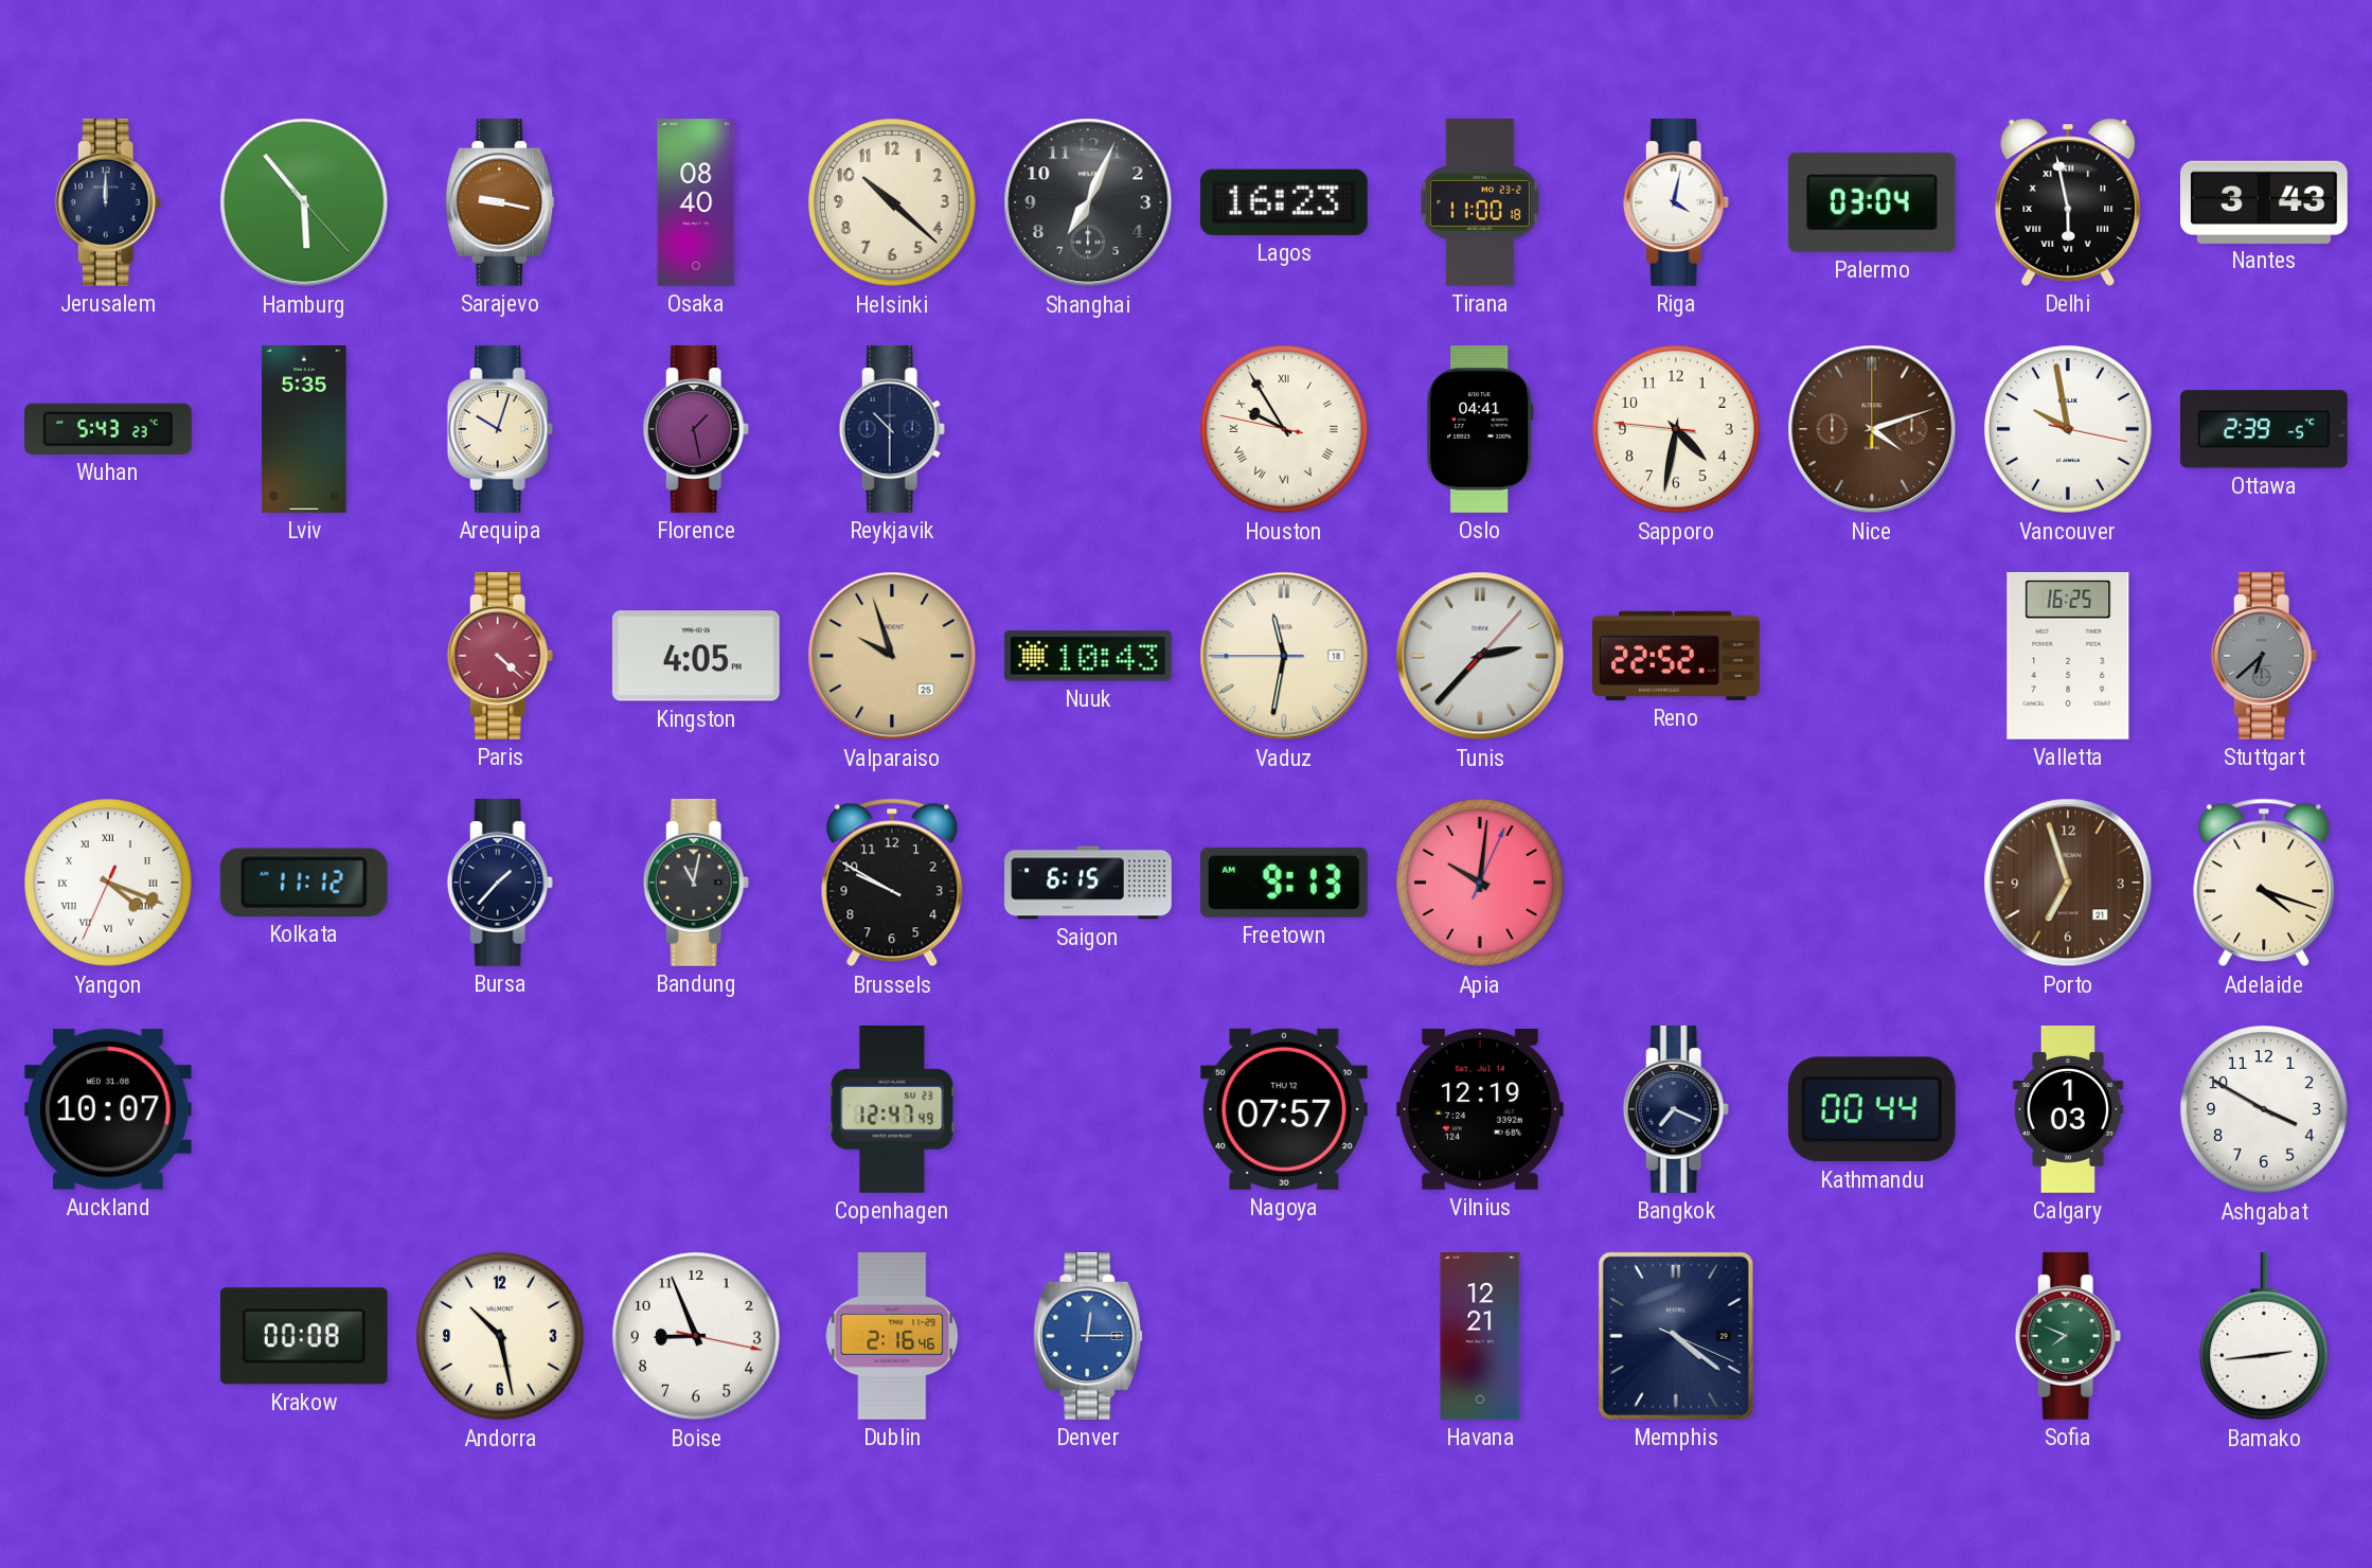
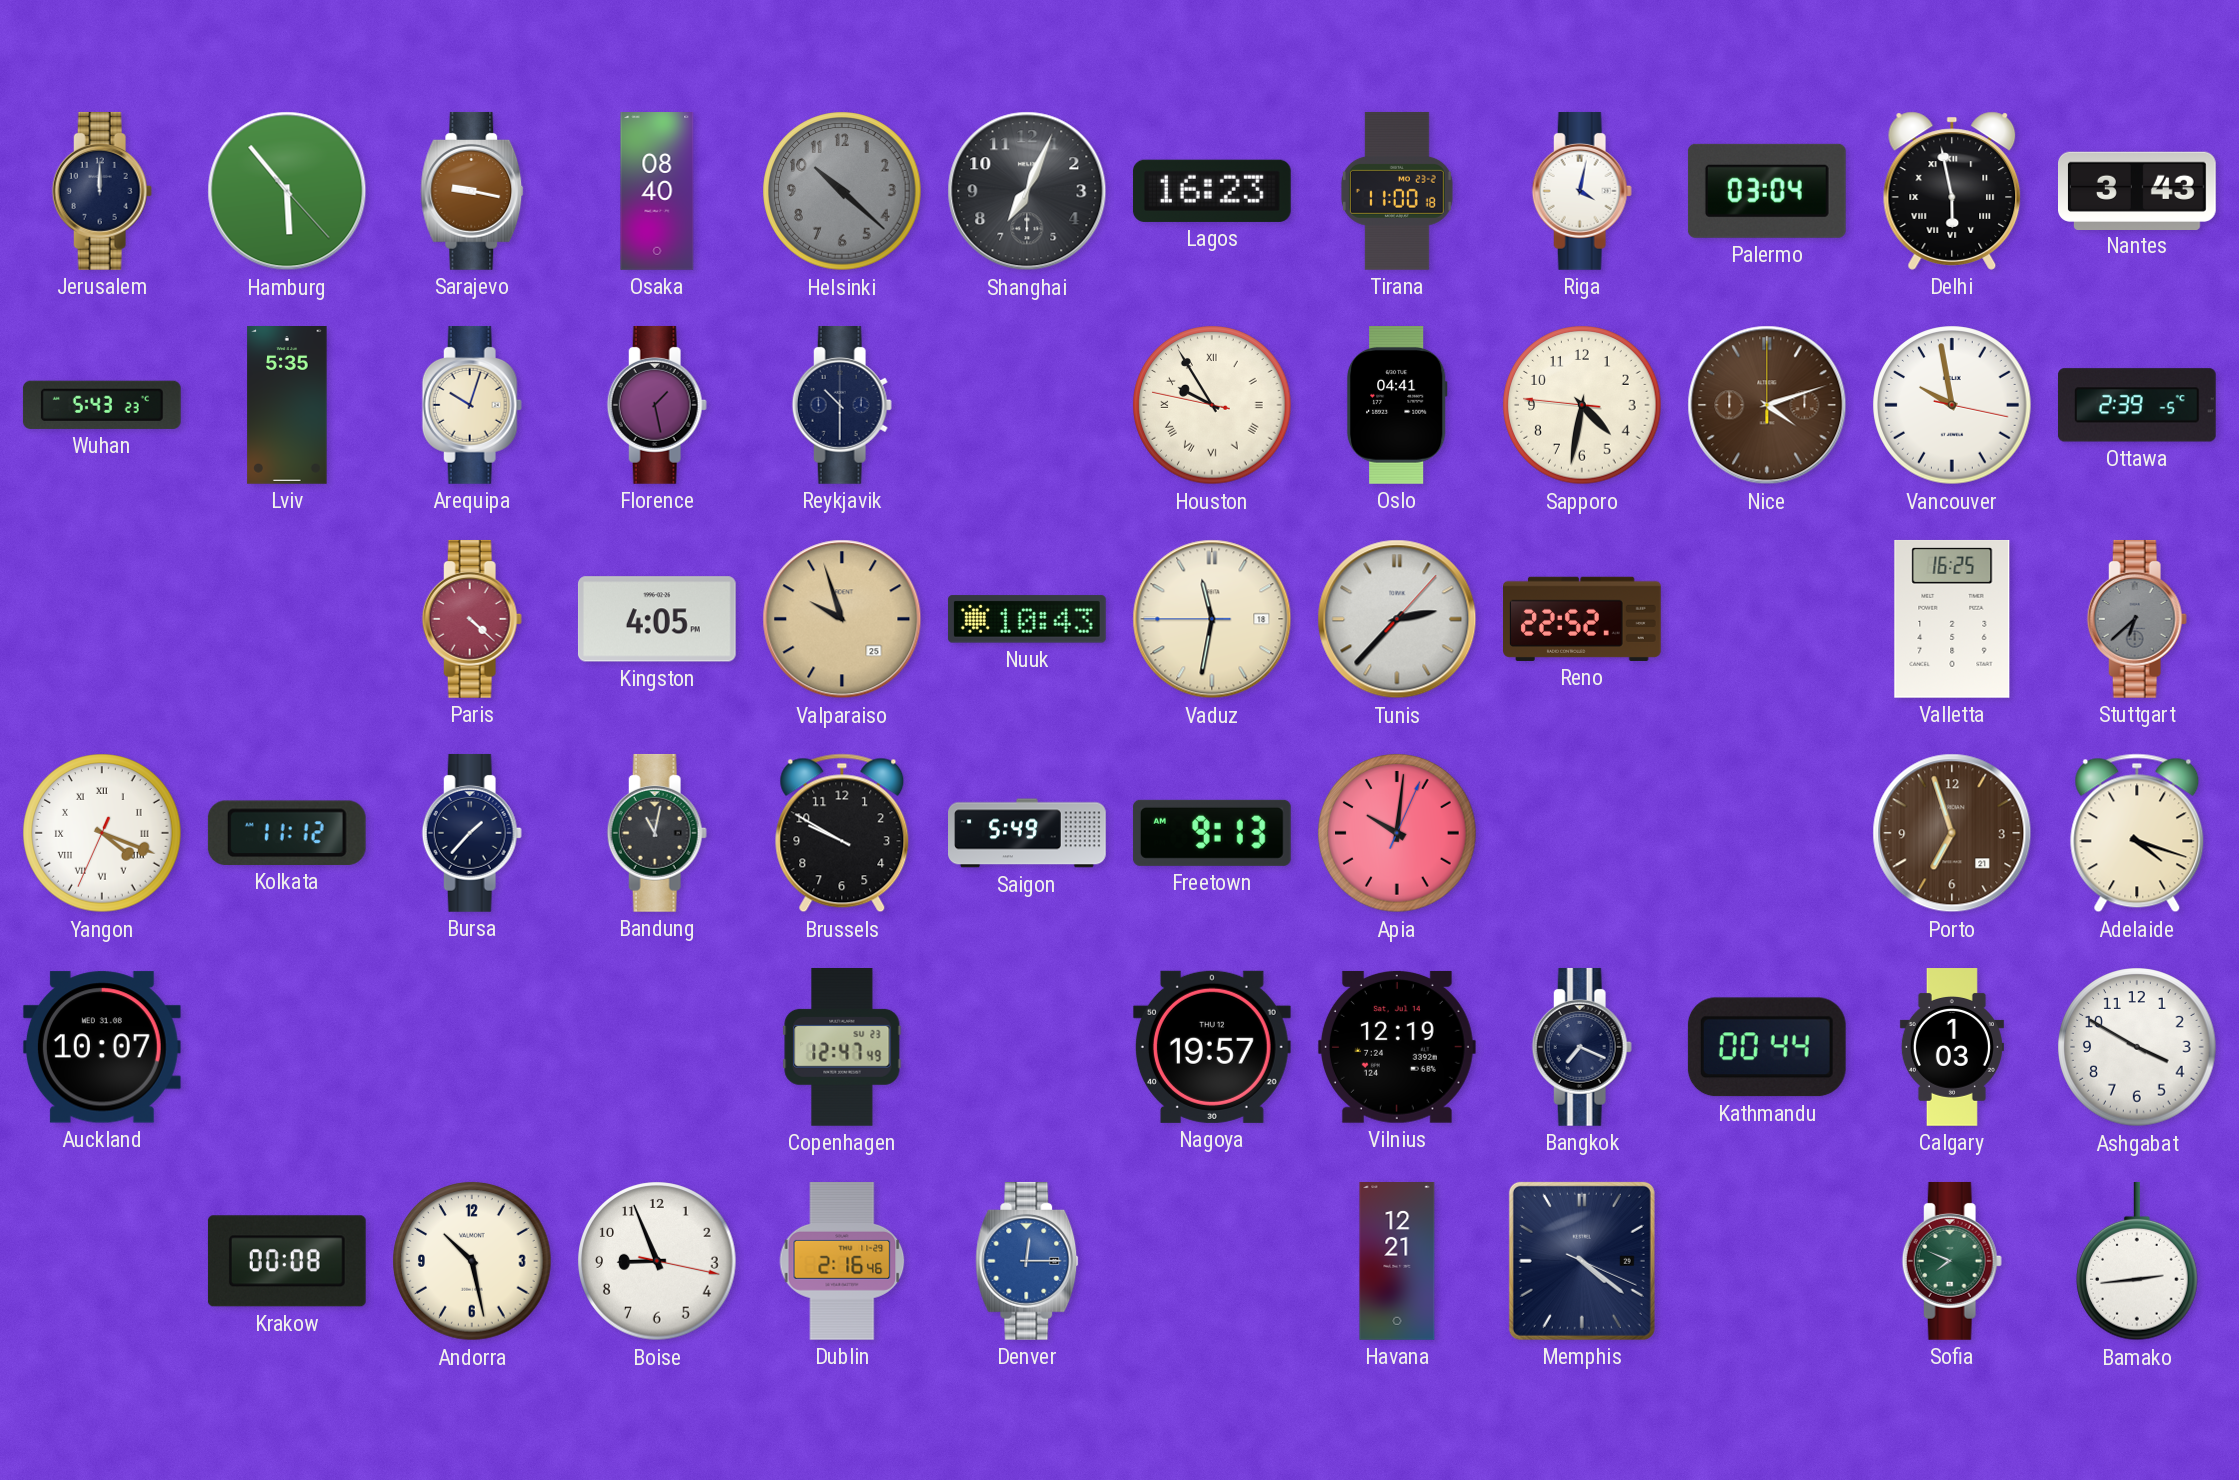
Helsinki dial: cream -> grey (842, 191)
Saigon: 6:15 -> 5:49 (1027, 833)
Nagoya: 07:57 -> 19:57 (1212, 1047)
